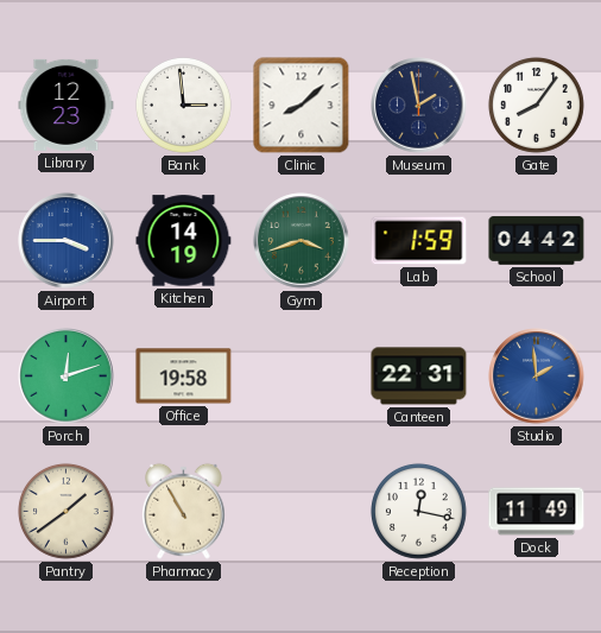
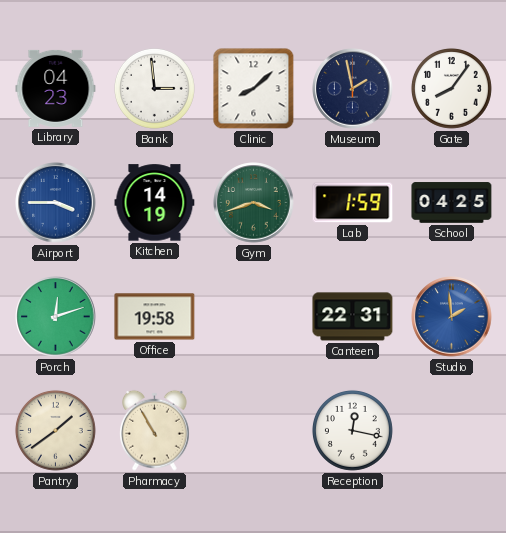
Library: 12:23 -> 04:23 (56, 88)
School: 04:42 -> 04:25 (452, 203)
Dock: 11:49 -> none (537, 512)
